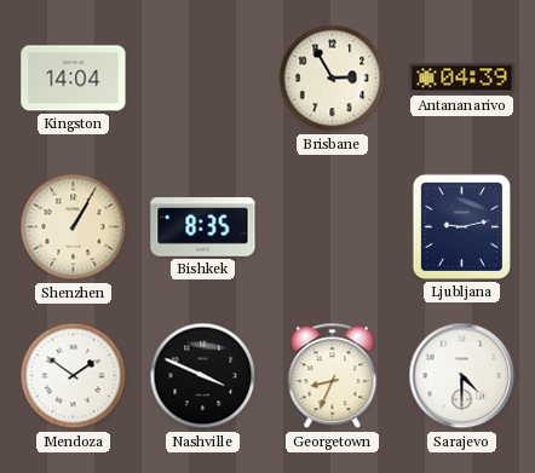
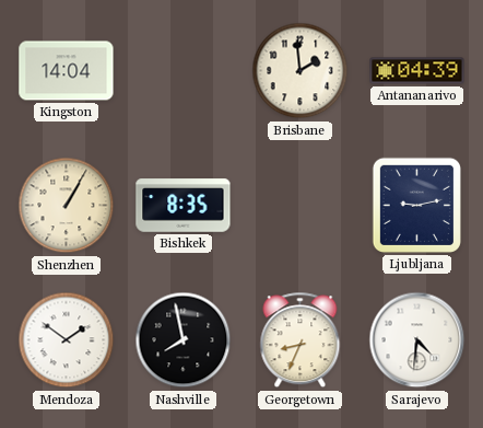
Brisbane: 2:55 -> 1:59 (301, 71)
Nashville: 3:49 -> 7:58 (184, 340)
Sarajevo: 4:30 -> 4:31 (417, 340)
